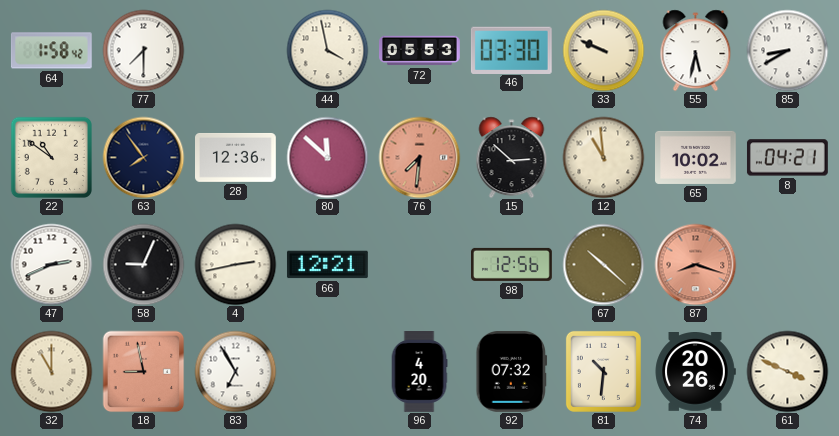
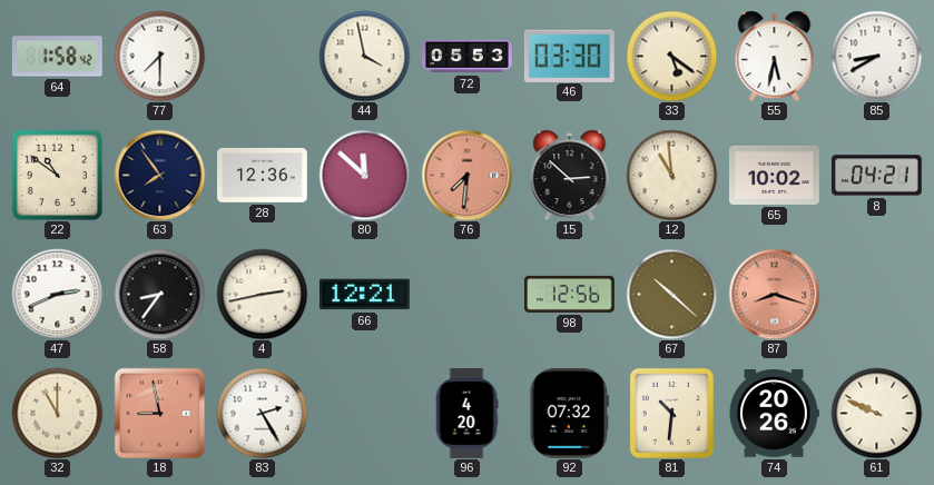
33: 9:49 -> 5:21 (671, 56)
58: 9:04 -> 8:36 (159, 294)
83: 6:55 -> 2:25 (262, 413)
61: 3:49 -> 9:49 (876, 413)
